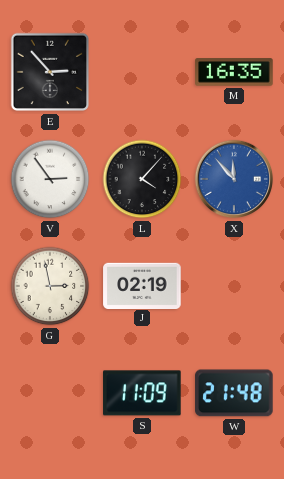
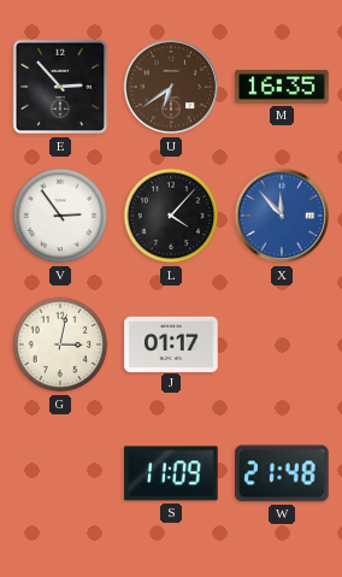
U: none -> 6:39 (171, 87)
G: 2:58 -> 3:02 (60, 345)
J: 02:19 -> 01:17 (171, 343)
